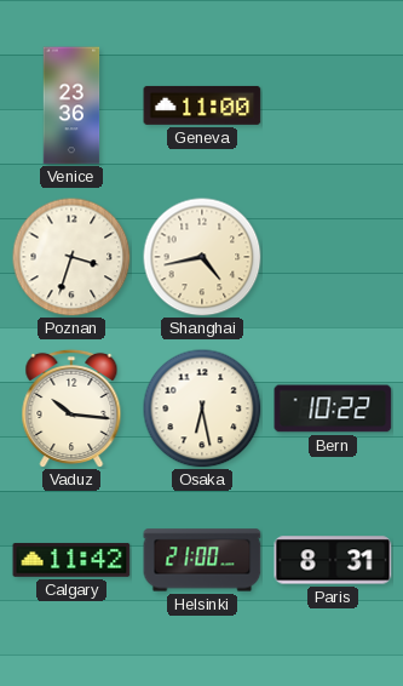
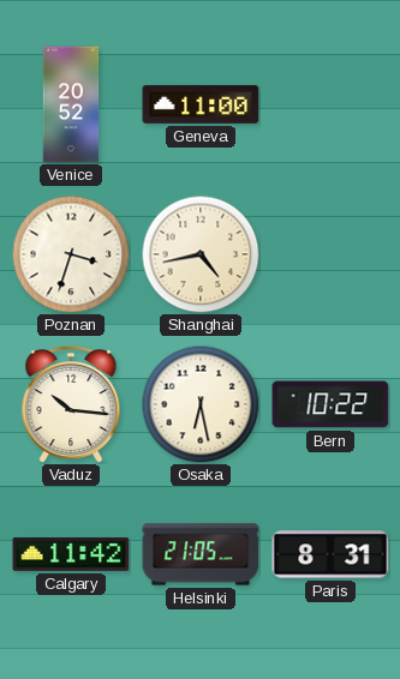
Venice: 23:36 -> 20:52 (71, 104)
Helsinki: 21:00 -> 21:05 (201, 554)
